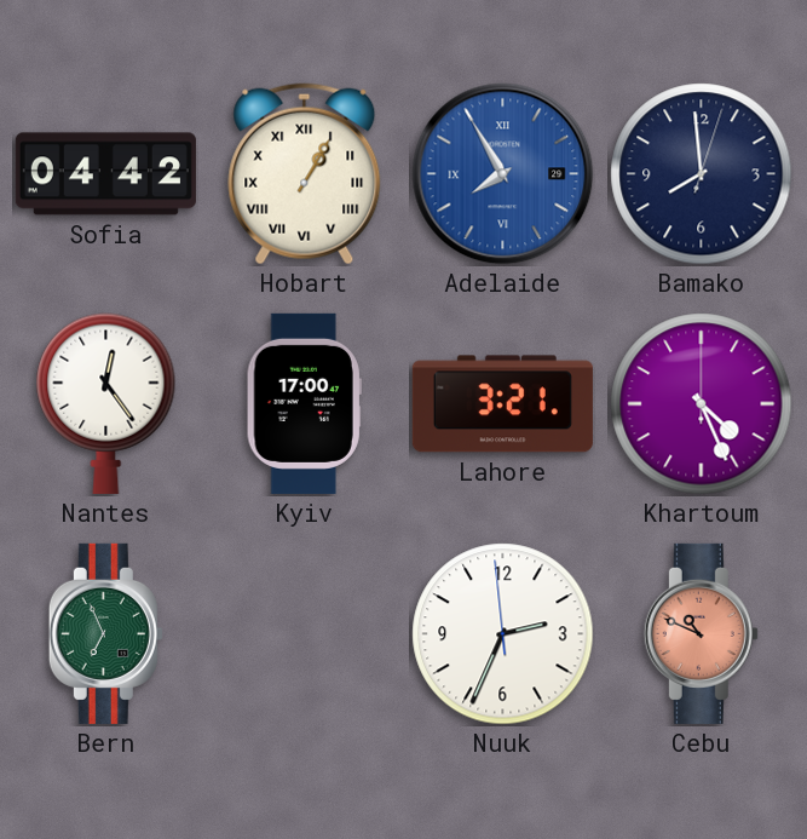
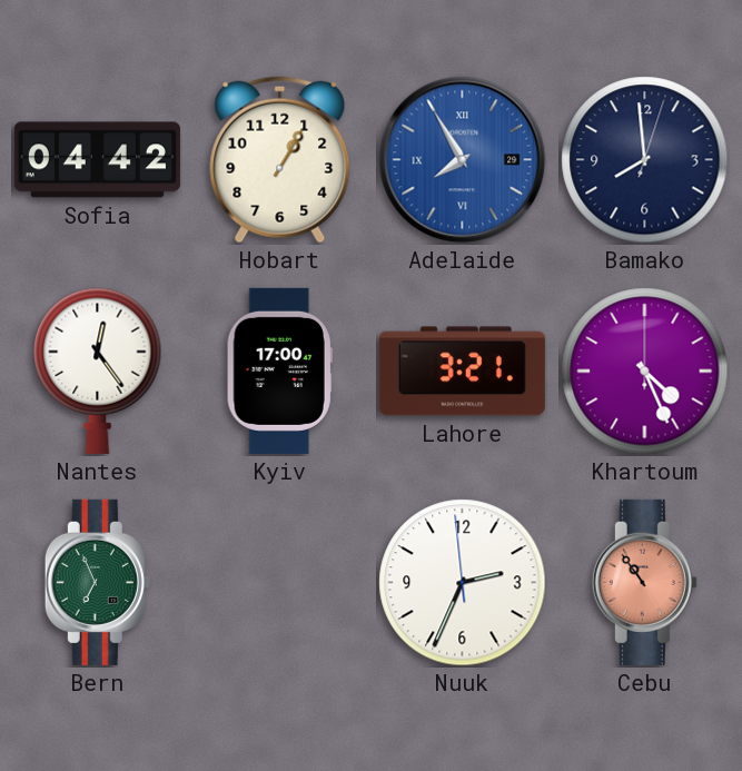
Hobart numerals: Roman -> Arabic (280, 160)
Cebu: 10:49 -> 10:54 (644, 582)
